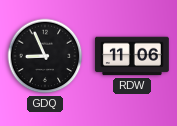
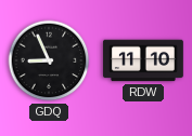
RDW: 11:06 -> 11:10 (144, 60)
